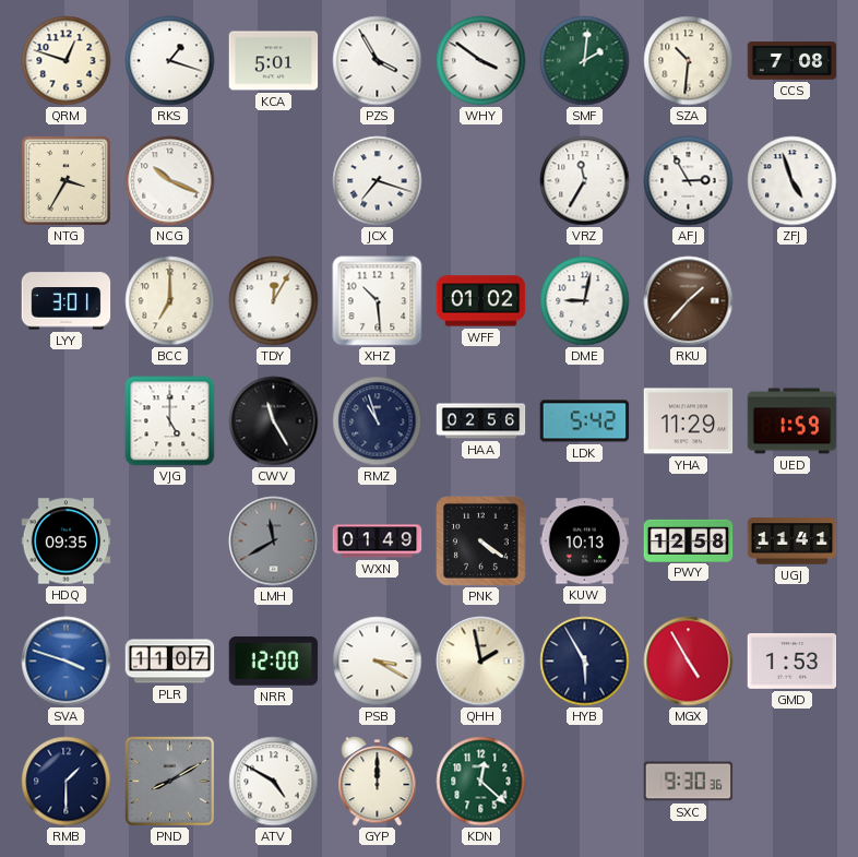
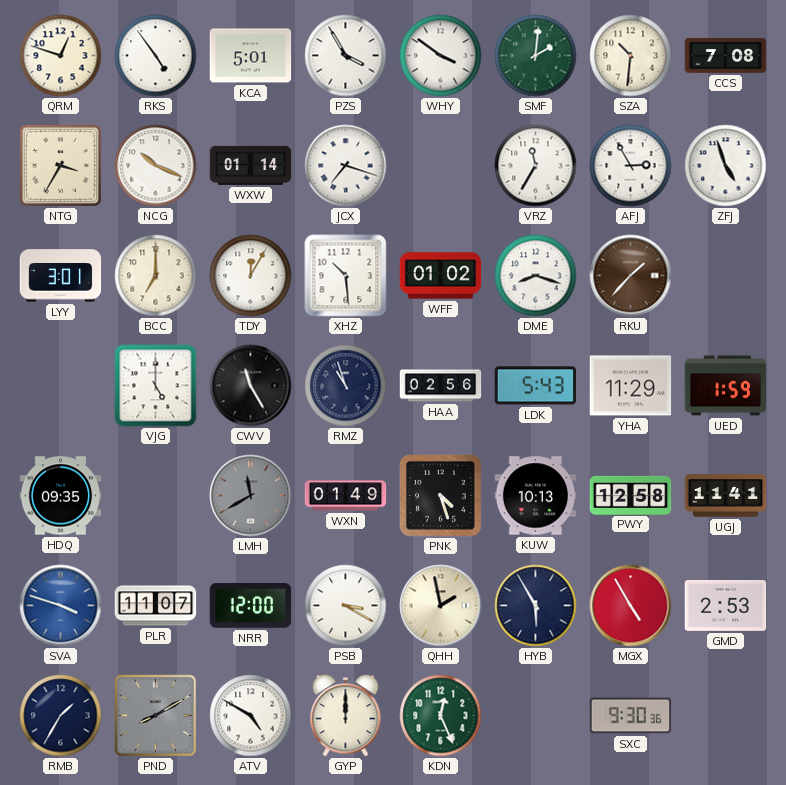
RKS: 1:18 -> 4:54 (156, 56)
WXW: none -> 01:14 (251, 165)
DME: 9:02 -> 8:18 (536, 276)
LDK: 5:42 -> 5:43 (536, 386)
PNK: 4:21 -> 4:27 (441, 496)
GMD: 1:53 -> 2:53 (726, 606)
RMB: 1:30 -> 1:35 (61, 716)
KDN: 12:22 -> 12:26 (441, 716)
